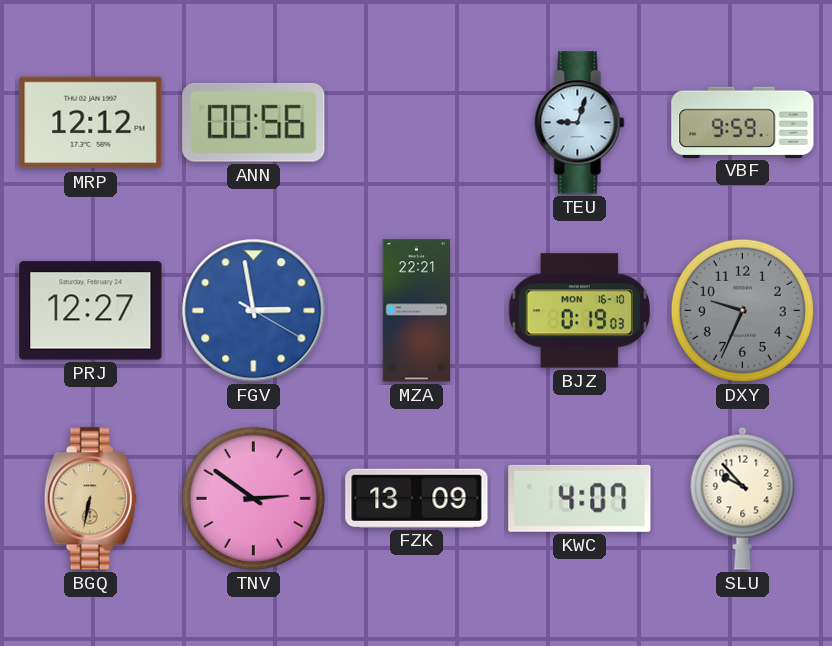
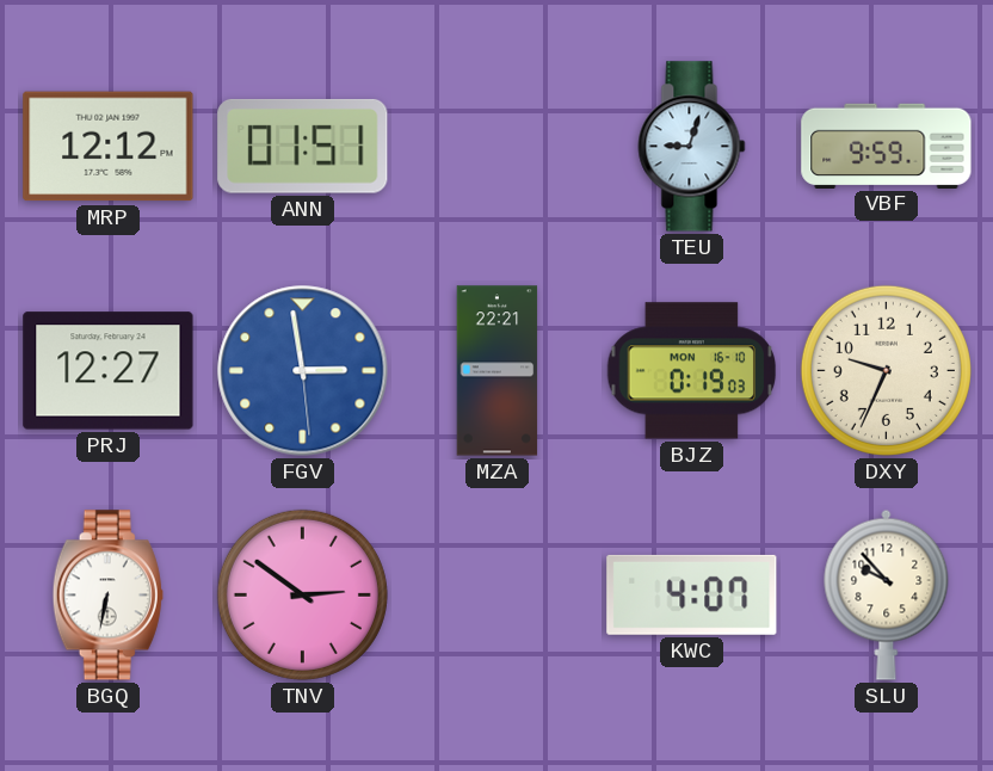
ANN: 00:56 -> 01:51 (303, 146)
FGV: 2:58:20 -> 2:58:29 (303, 371)
DXY dial: grey -> cream (886, 370)
BGQ dial: champagne -> white (107, 596)
FZK: 13:09 -> none (417, 498)
